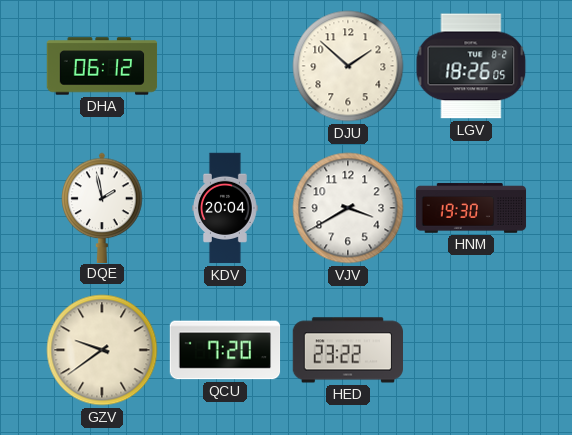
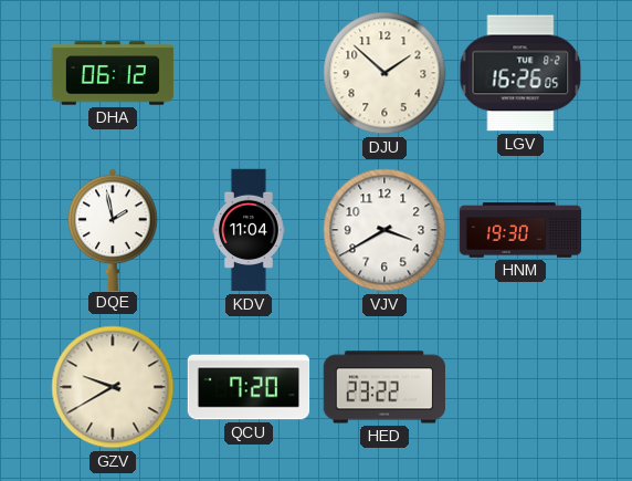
LGV: 18:26 -> 16:26 (520, 73)
KDV: 20:04 -> 11:04 (249, 230)
GZV: 9:39 -> 9:40 (113, 387)
